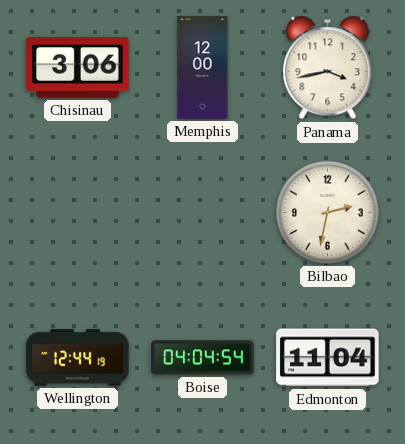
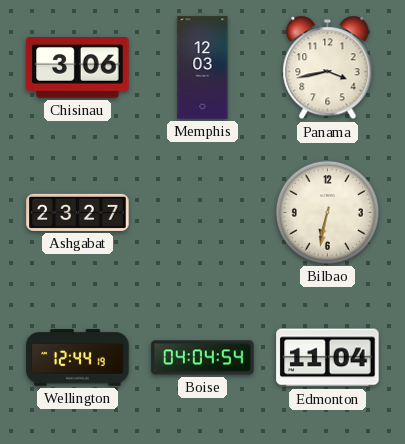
Memphis: 12:00 -> 12:03 (203, 68)
Ashgabat: none -> 23:27 (78, 212)
Bilbao: 2:32 -> 6:32 (327, 212)
